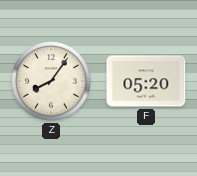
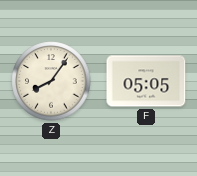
F: 05:20 -> 05:05 (146, 81)
